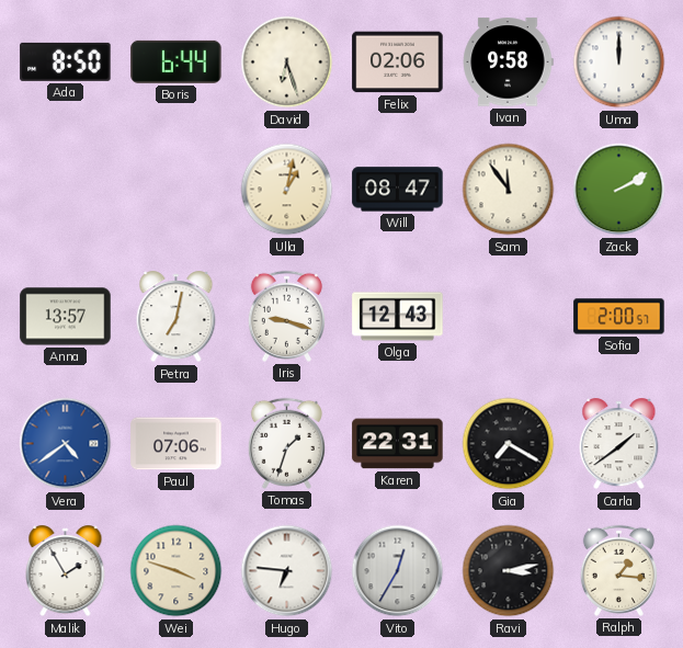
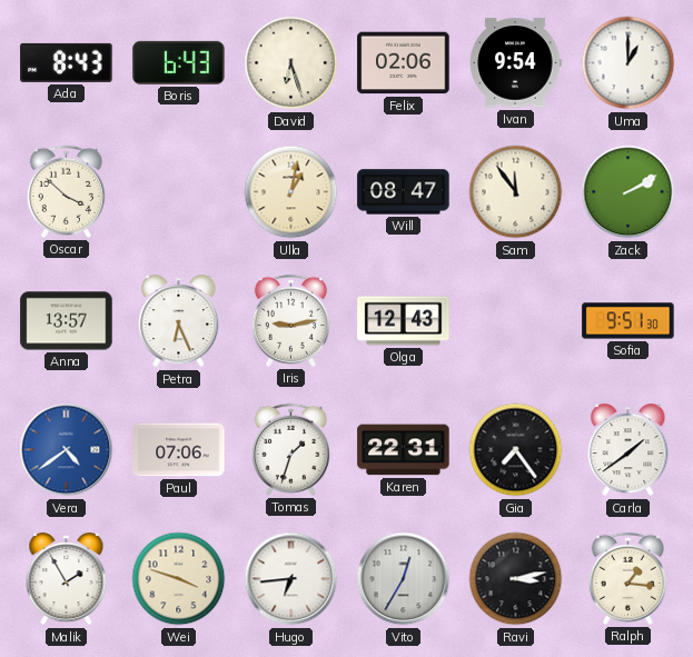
Ada: 8:50 -> 8:43 (67, 62)
Boris: 6:44 -> 6:43 (179, 62)
Ivan: 9:58 -> 9:54 (515, 63)
Uma: 12:00 -> 1:00 (628, 63)
Oscar: none -> 3:52 (66, 191)
Petra: 7:02 -> 6:26 (179, 321)
Iris: 9:18 -> 9:13 (290, 320)
Sofia: 2:00 -> 9:51 (628, 321)
Gia: 7:20 -> 7:24 (516, 450)
Hugo: 6:46 -> 6:44 (291, 579)
